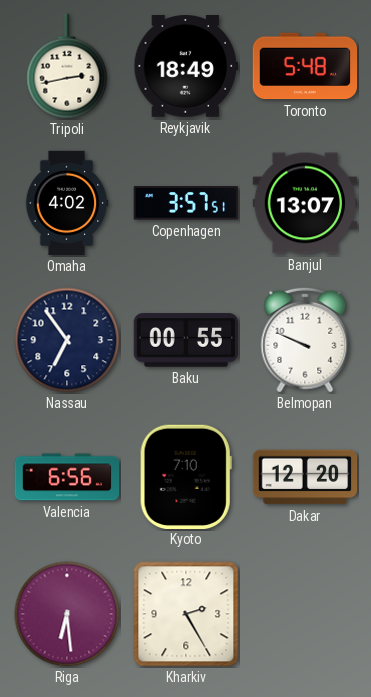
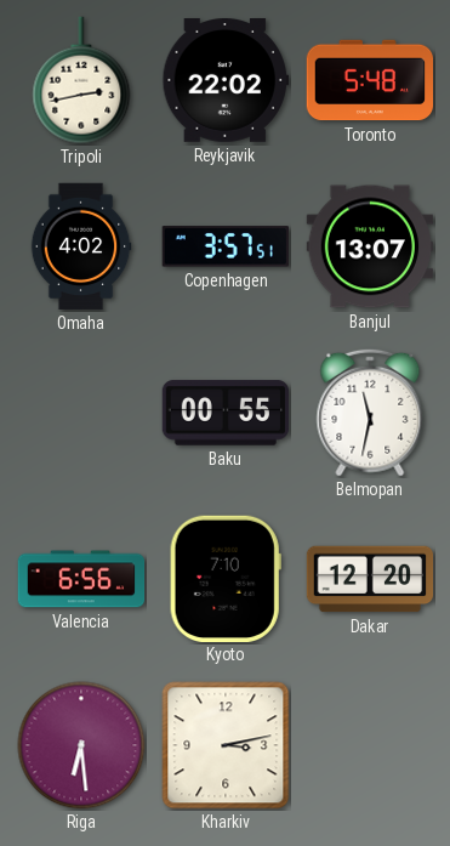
Reykjavik: 18:49 -> 22:02 (226, 81)
Nassau: 6:54 -> none (67, 340)
Belmopan: 9:49 -> 11:32 (370, 413)
Kharkiv: 2:25 -> 3:13 (226, 745)
